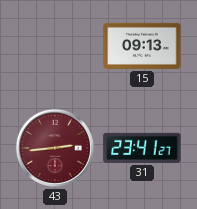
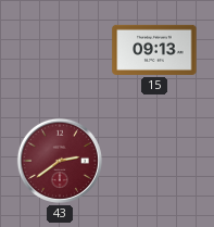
43: 2:44 -> 2:39 (60, 161)
31: 23:41 -> none (142, 148)
